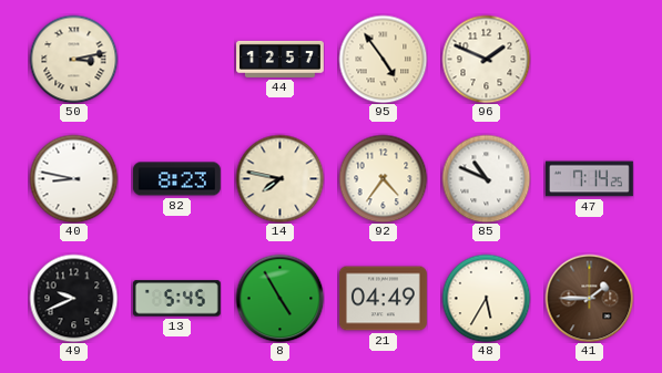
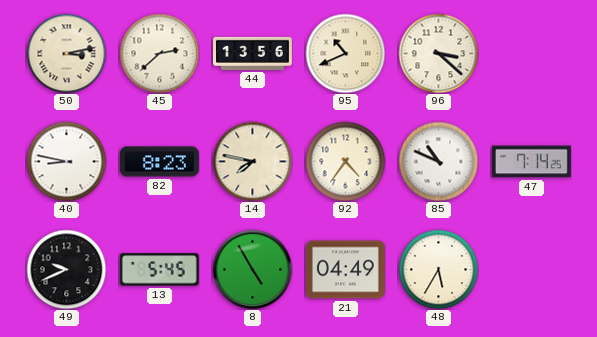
45: none -> 2:38 (159, 53)
44: 12:57 -> 13:56 (253, 53)
95: 4:54 -> 10:41 (345, 53)
96: 1:49 -> 3:22 (438, 53)
41: 1:45 -> none (589, 298)
